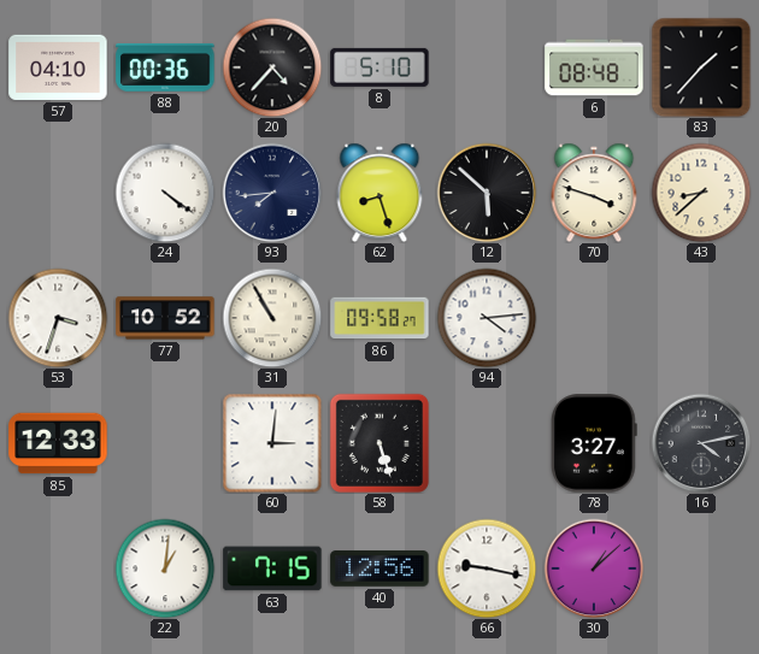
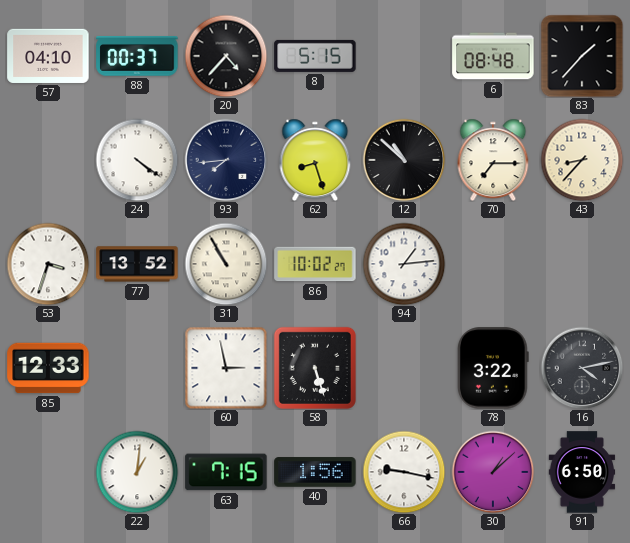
88: 00:36 -> 00:37 (137, 56)
8: 5:10 -> 5:15 (315, 56)
12: 5:52 -> 10:52 (404, 160)
70: 3:48 -> 7:15 (493, 160)
43: 8:38 -> 8:37 (582, 160)
77: 10:52 -> 13:52 (137, 264)
86: 09:58 -> 10:02 (315, 264)
94: 4:14 -> 1:14 (404, 264)
60: 3:01 -> 2:58 (226, 368)
78: 3:27 -> 3:22 (494, 368)
40: 12:56 -> 1:56 (315, 472)
91: none -> 6:50 (582, 472)
